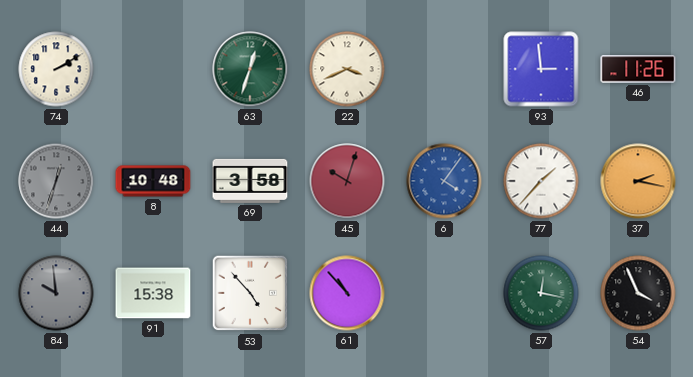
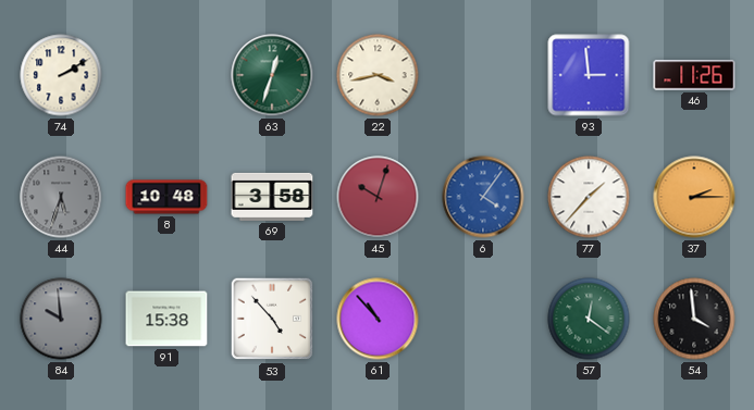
22: 3:41 -> 3:43 (378, 75)
44: 12:33 -> 5:33 (61, 197)
37: 2:17 -> 2:15 (694, 197)
57: 12:17 -> 12:21 (589, 319)
54: 3:56 -> 3:59 (694, 319)
